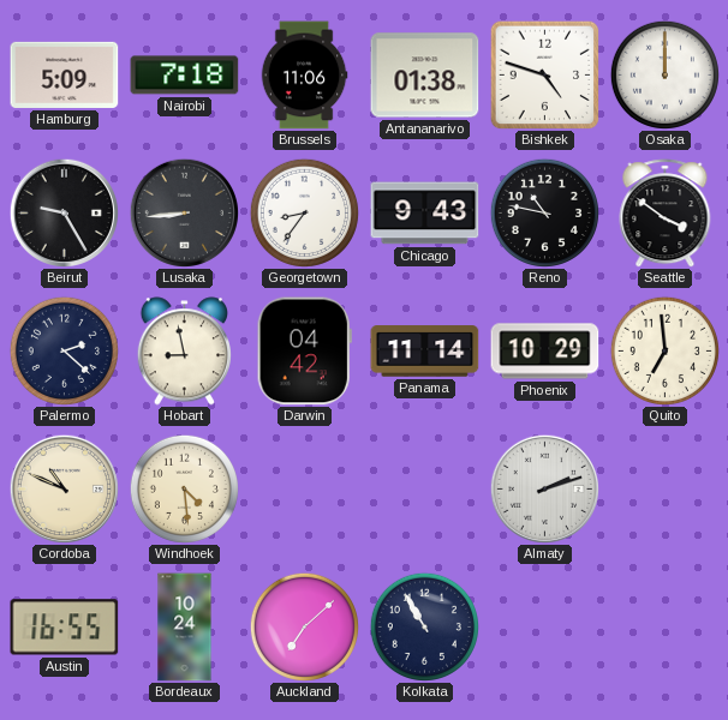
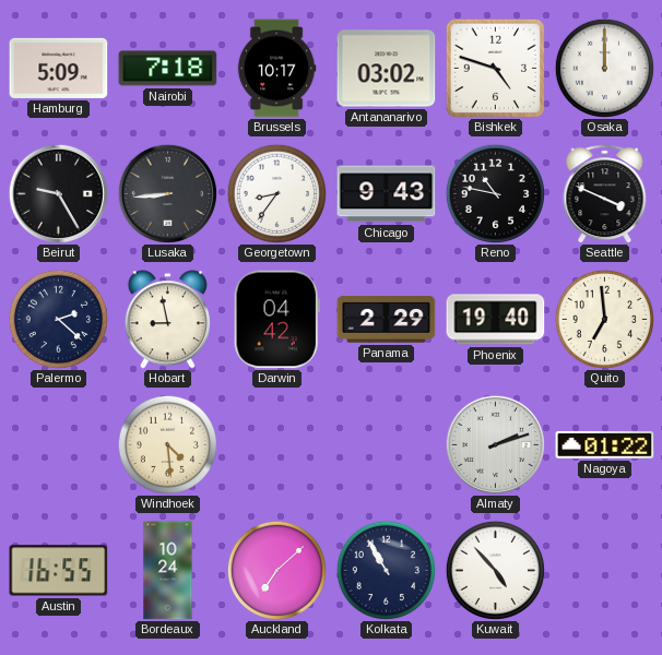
Brussels: 11:06 -> 10:17 (276, 69)
Antananarivo: 01:38 -> 03:02 (387, 69)
Seattle: 3:51 -> 3:49 (605, 194)
Panama: 11:14 -> 2:29 (387, 320)
Phoenix: 10:29 -> 19:40 (496, 320)
Cordoba: 10:49 -> none (64, 488)
Nagoya: none -> 01:22 (605, 444)
Kuwait: none -> 4:53 (495, 570)
